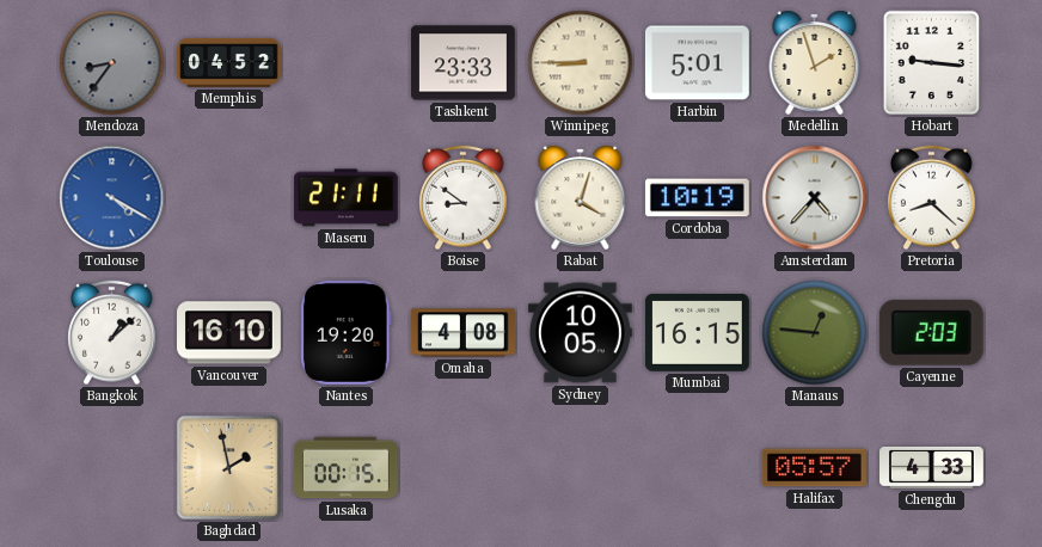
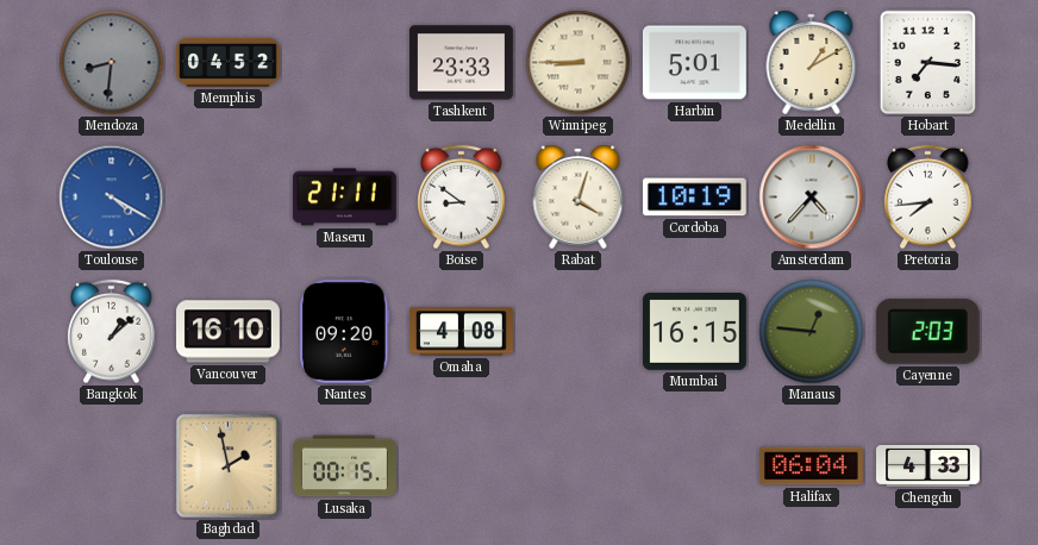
Mendoza: 8:36 -> 8:31 (112, 63)
Medellin: 1:57 -> 1:10 (812, 62)
Hobart: 9:16 -> 7:16 (928, 63)
Pretoria: 8:22 -> 7:44 (928, 198)
Nantes: 19:20 -> 09:20 (345, 331)
Sydney: 10:05 -> none (580, 333)
Halifax: 05:57 -> 06:04 (811, 466)
